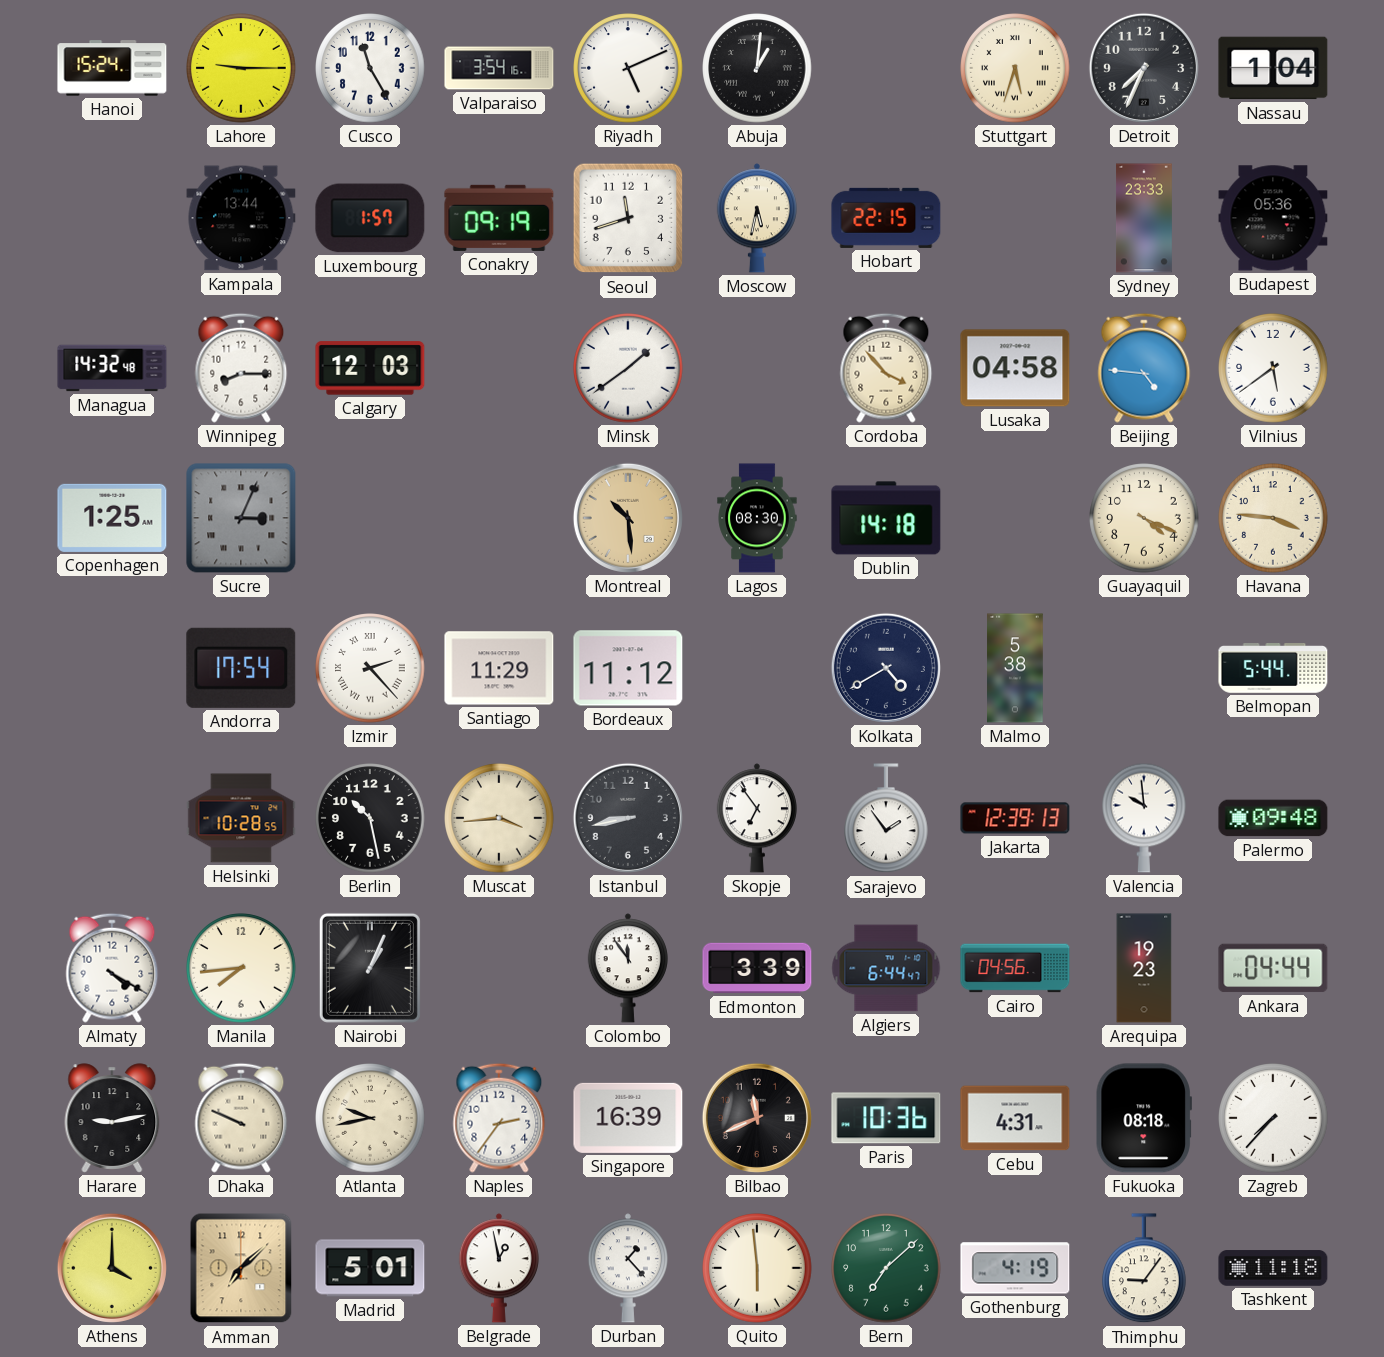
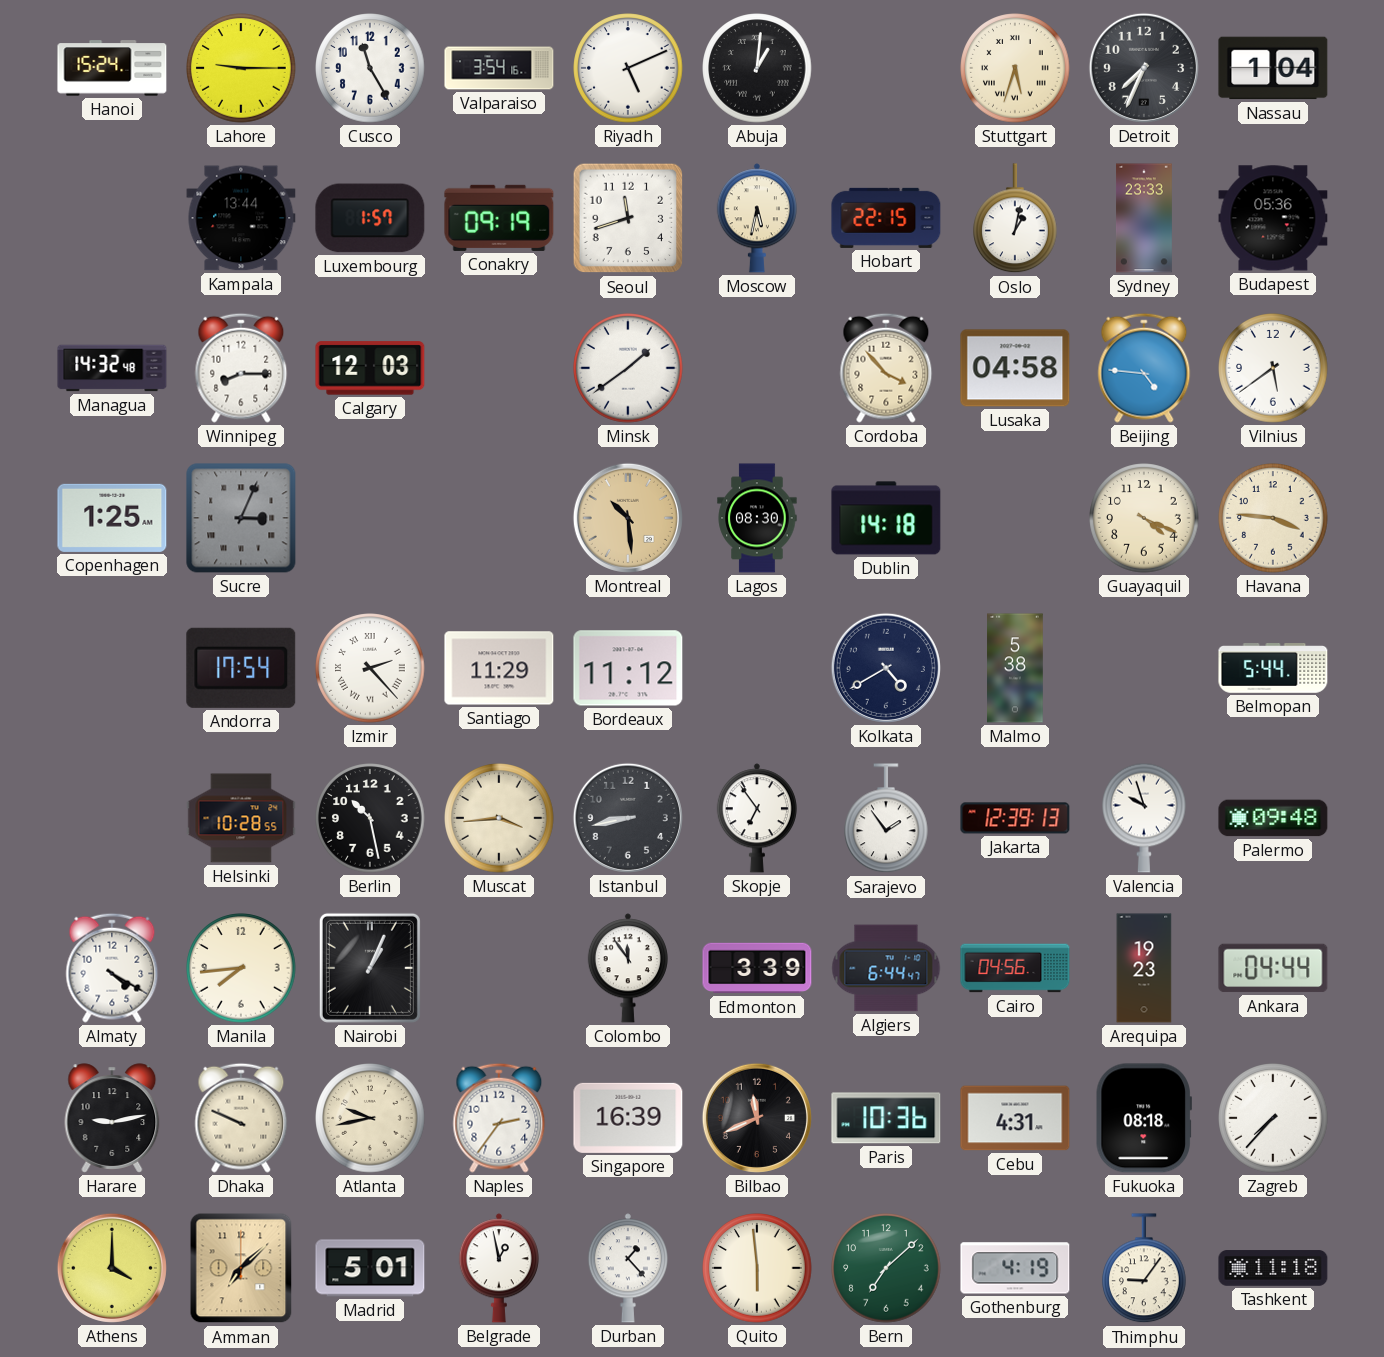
Oslo: none -> 1:02 (1016, 219)
Valencia: 9:59 -> 9:57 (1145, 818)
